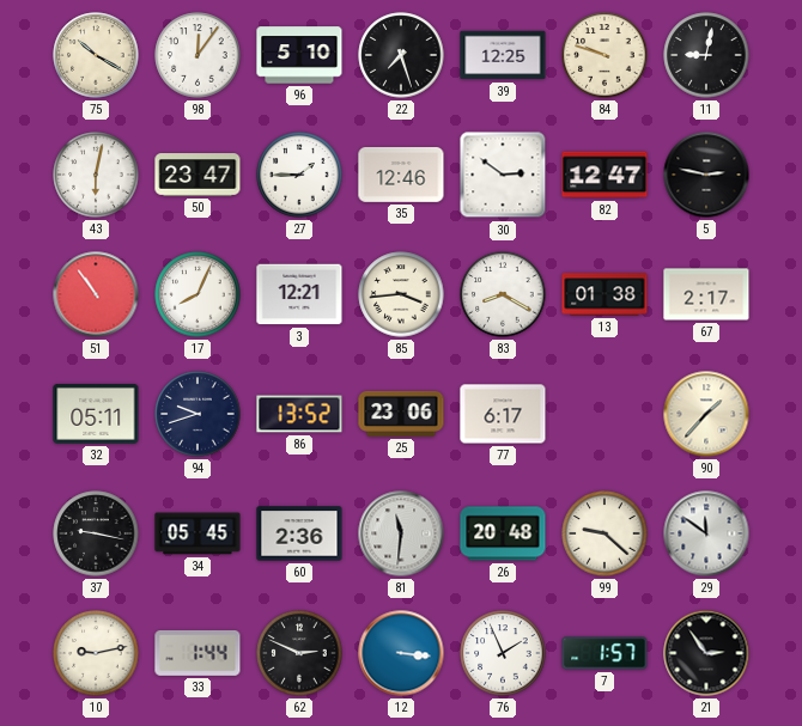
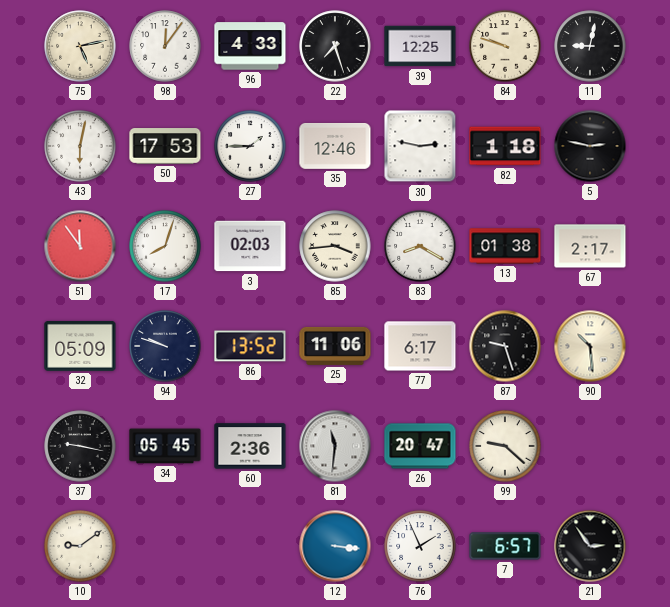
75: 10:20 -> 5:13 (80, 46)
96: 5:10 -> 4:33 (250, 46)
50: 23:47 -> 17:53 (165, 146)
30: 2:51 -> 2:47 (420, 146)
82: 12:47 -> 1:18 (505, 146)
51: 10:54 -> 11:54 (80, 246)
17: 8:04 -> 8:03 (165, 246)
3: 12:21 -> 02:03 (250, 246)
32: 05:11 -> 05:09 (80, 346)
94: 9:42 -> 9:48 (165, 346)
25: 23:06 -> 11:06 (335, 346)
87: none -> 9:27 (505, 346)
90: 1:37 -> 10:29 (590, 346)
26: 20:48 -> 20:47 (420, 446)
29: 11:51 -> none (706, 533)
10: 9:13 -> 9:09 (80, 546)
33: 1:44 -> none (198, 653)
62: 2:49 -> none (299, 653)
7: 1:57 -> 6:57 (505, 546)
